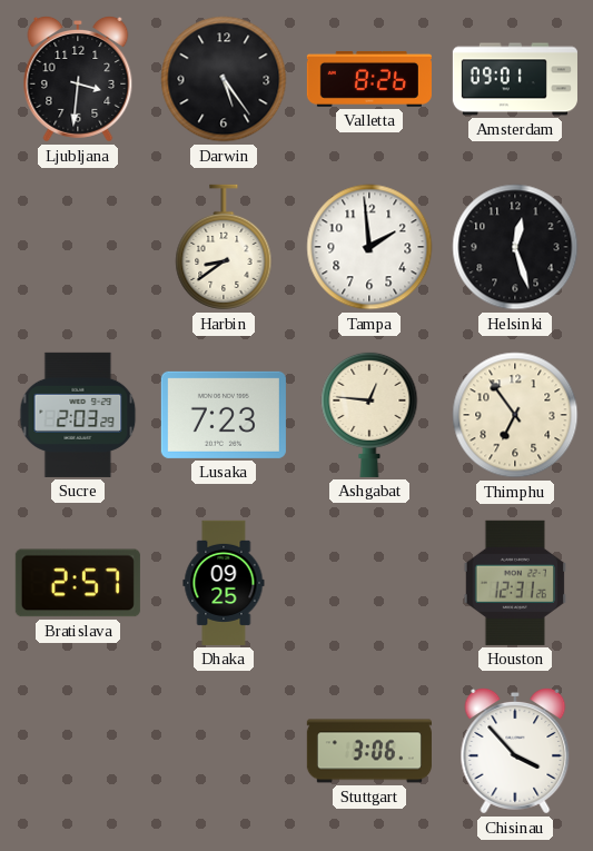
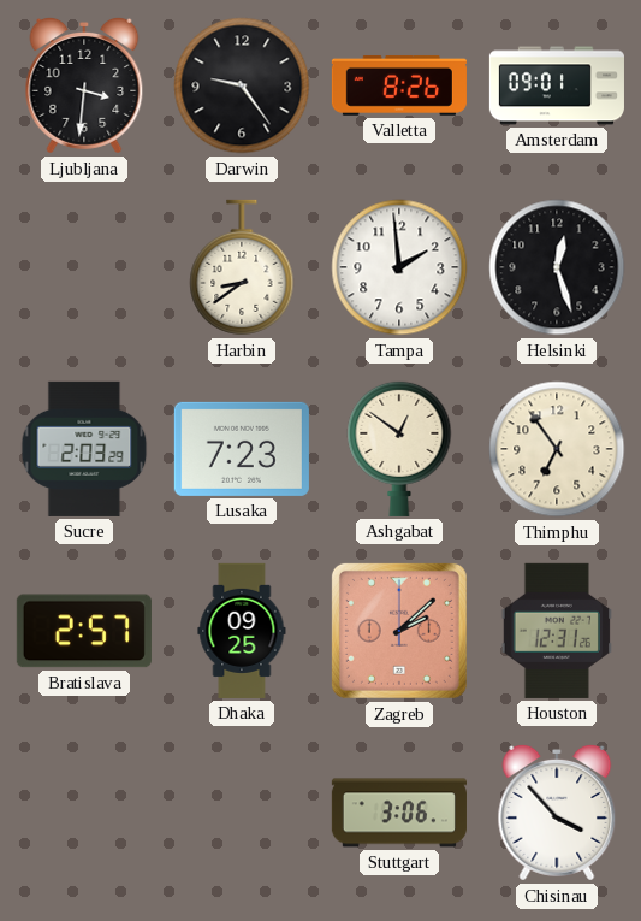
Darwin: 5:24 -> 9:24 (242, 85)
Ashgabat: 12:46 -> 12:51 (399, 448)
Zagreb: none -> 2:08 (399, 631)
